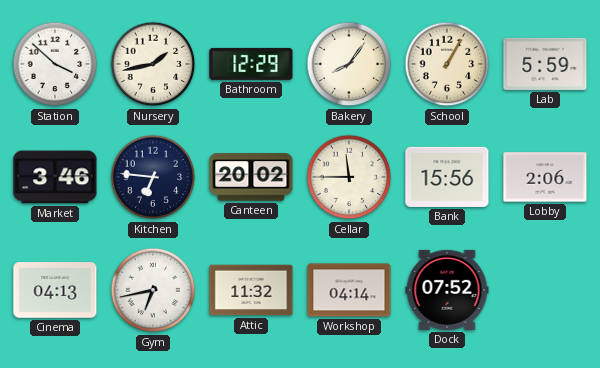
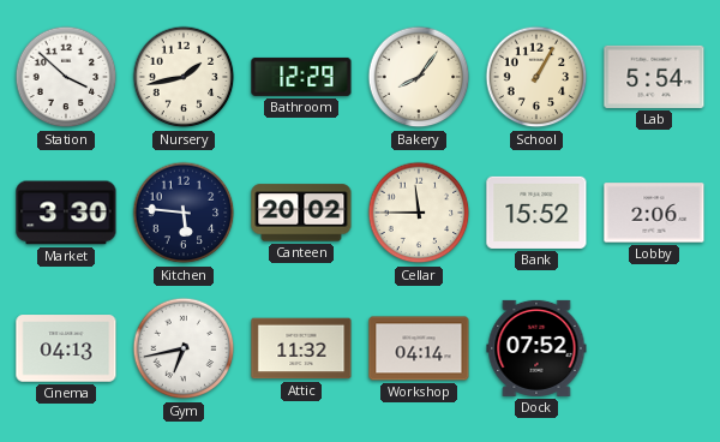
Lab: 5:59 -> 5:54 (654, 77)
Market: 3:46 -> 3:30 (66, 213)
Kitchen: 6:46 -> 5:46 (184, 213)
Bank: 15:56 -> 15:52 (536, 213)
